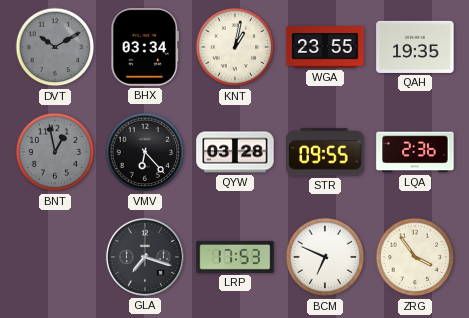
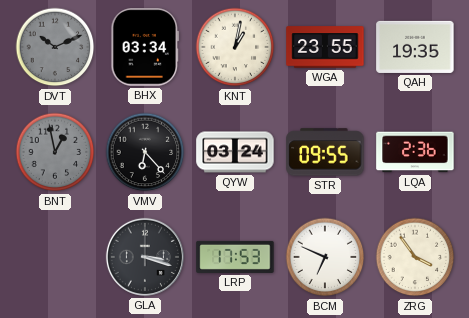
DVT: 10:10 -> 10:11 (55, 47)
QYW: 03:28 -> 03:24 (235, 152)
GLA: 7:18 -> 3:18 (145, 257)
